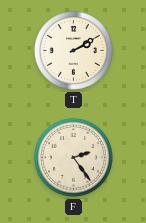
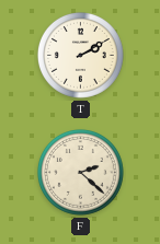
F: 2:24 -> 2:22 (80, 172)
